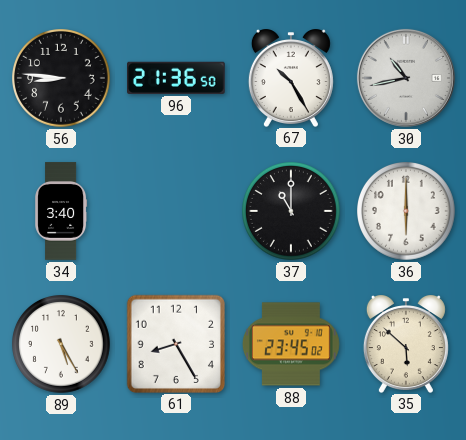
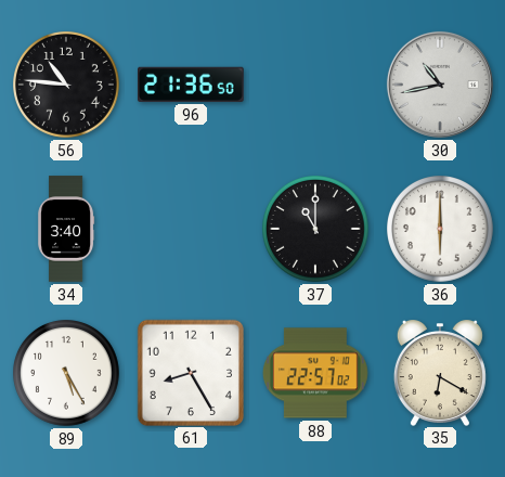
56: 8:46 -> 10:46 (67, 86)
67: 10:25 -> none (291, 78)
88: 23:45 -> 22:57 (315, 373)
35: 5:52 -> 6:20 (440, 373)
